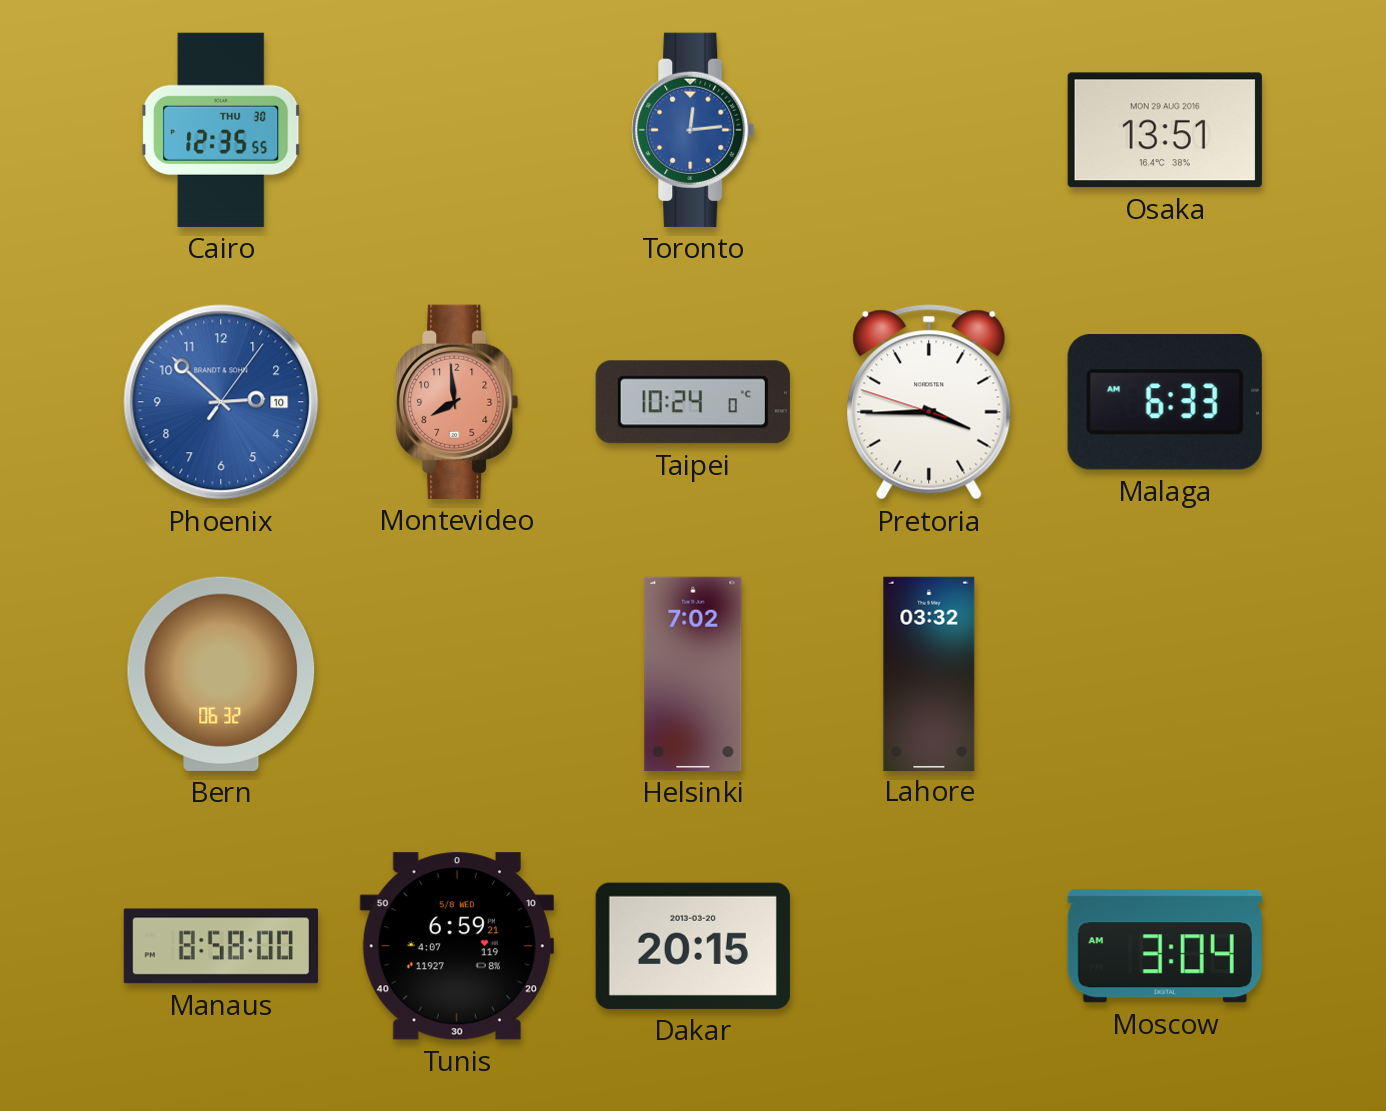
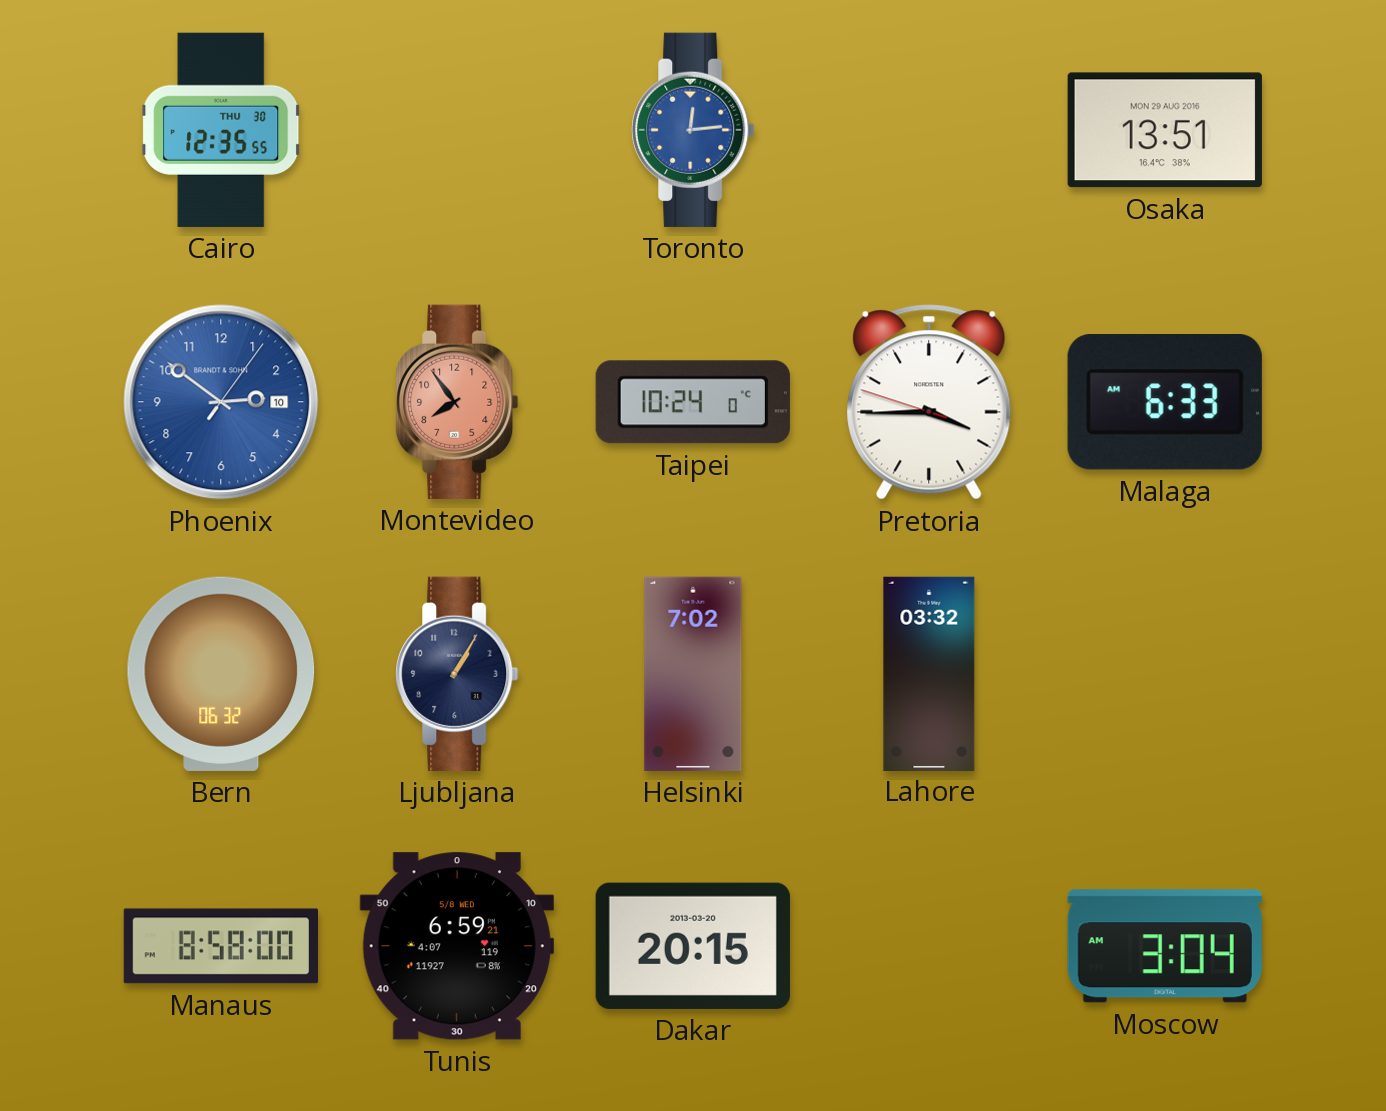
Phoenix: 2:52 -> 2:51 (221, 402)
Montevideo: 7:59 -> 7:54 (457, 402)
Ljubljana: none -> 1:05 (457, 674)
